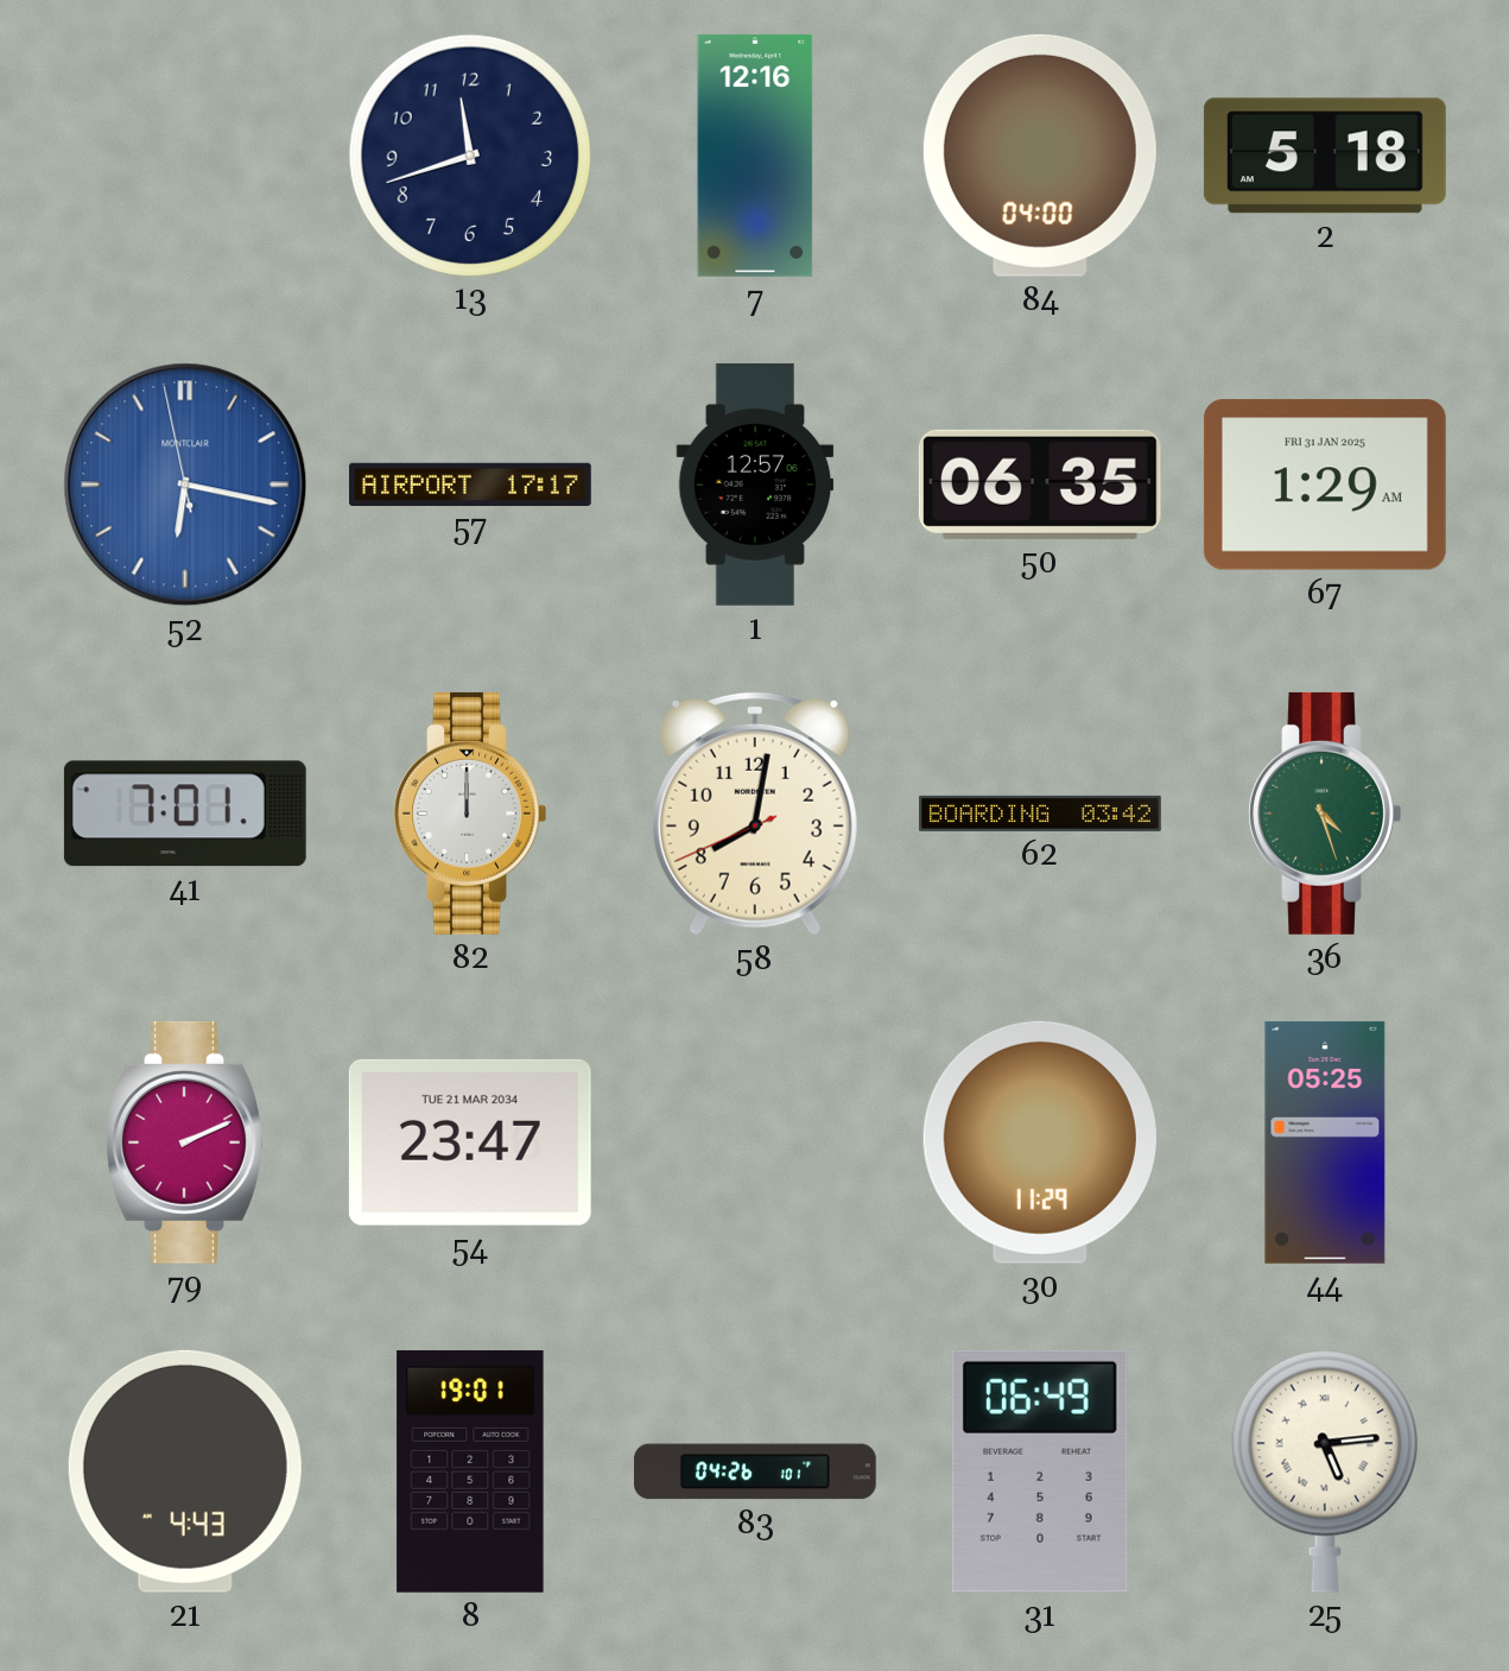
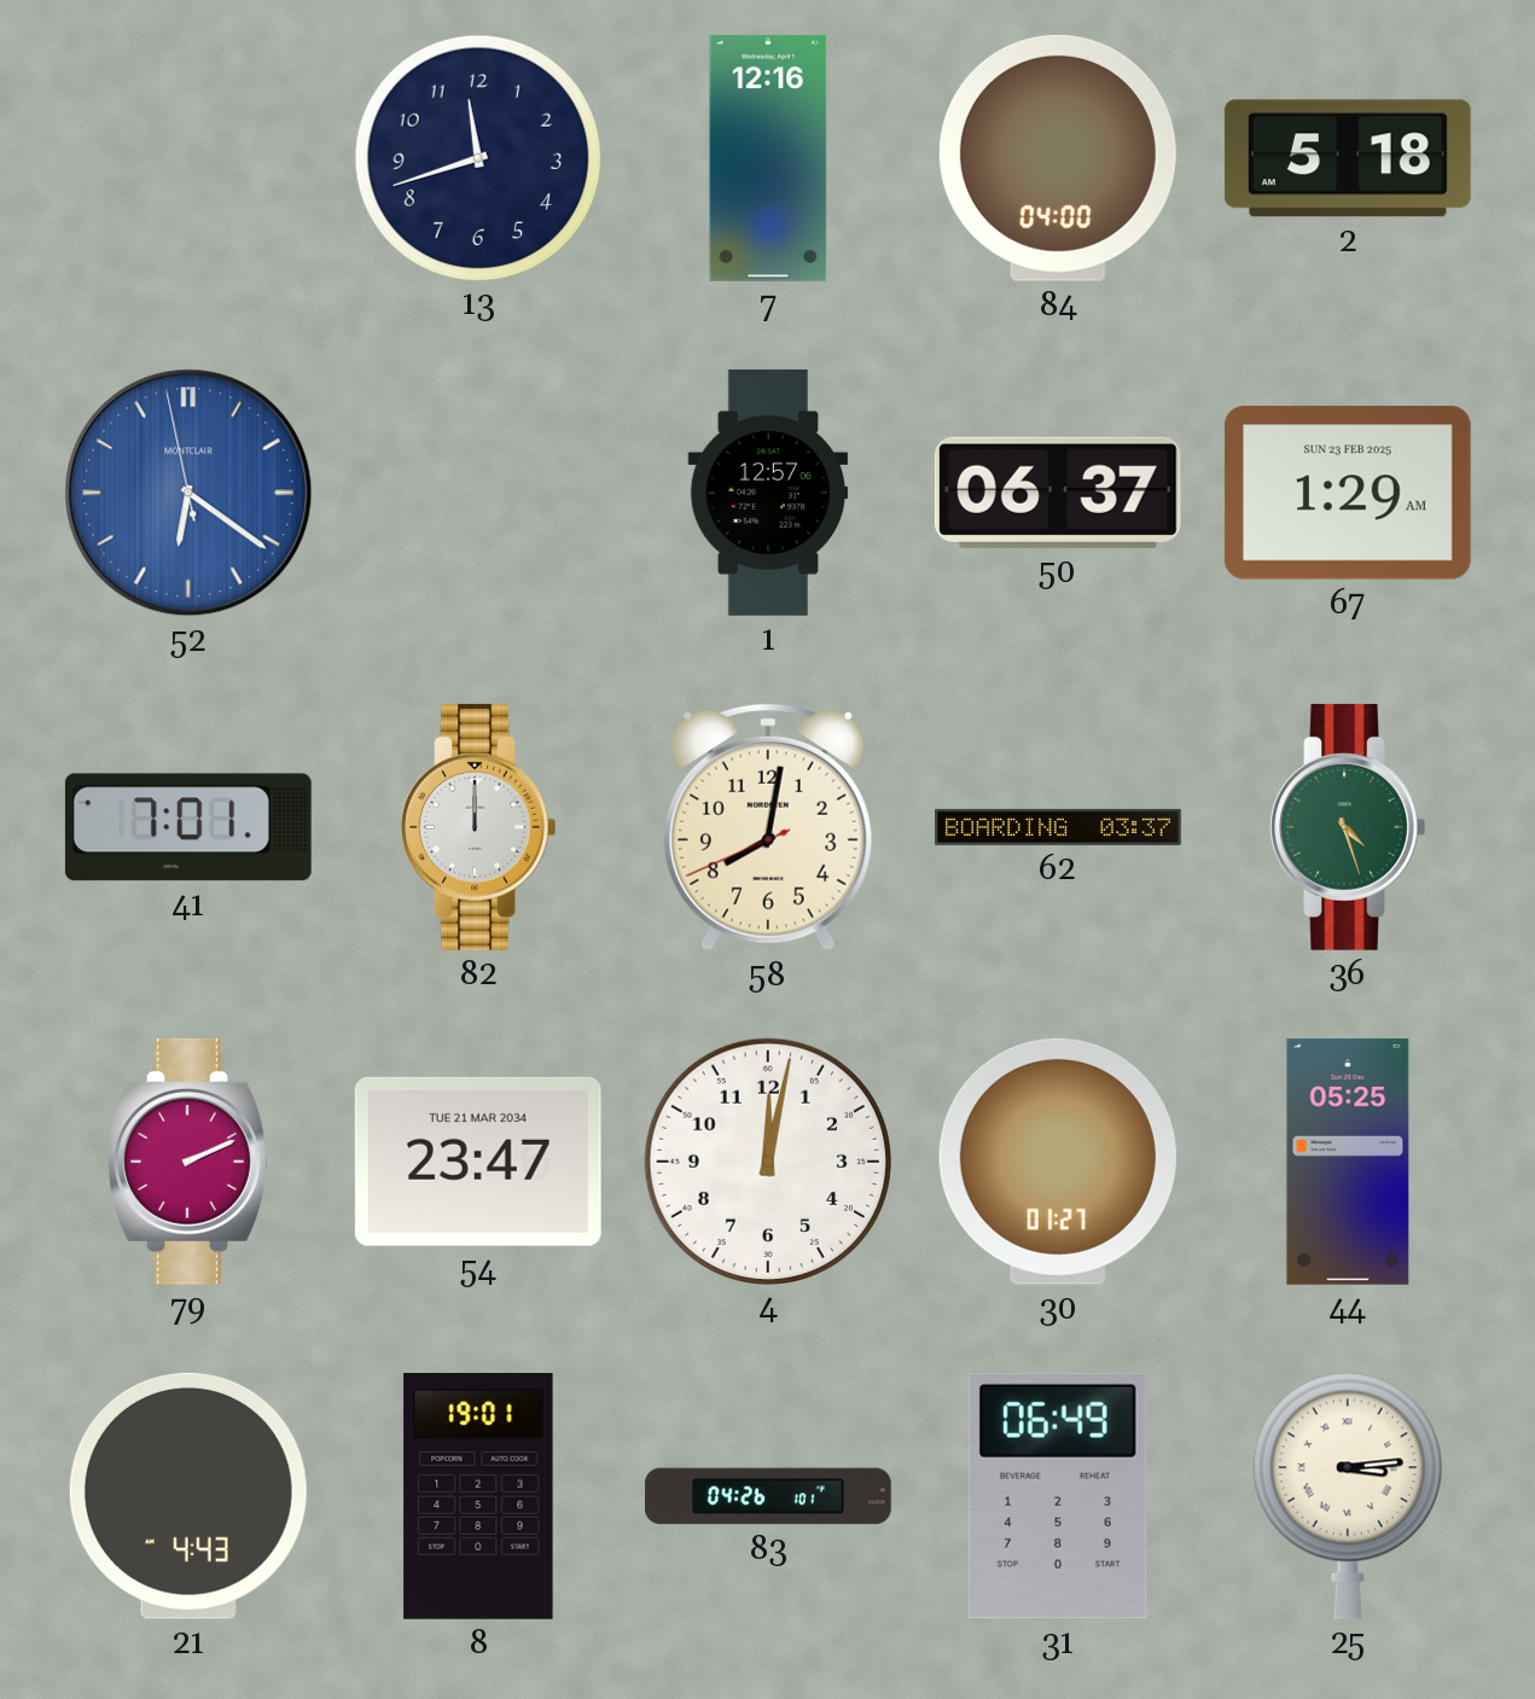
52: 6:16 -> 6:20 (188, 493)
57: 17:17 -> none (471, 483)
50: 06:35 -> 06:37 (1058, 493)
67 date: FRI 31 JAN 2025 -> SUN 23 FEB 2025 (1348, 493)
62: 03:42 -> 03:37 (1059, 827)
4: none -> 12:02 (767, 1160)
30: 11:29 -> 01:27 (1058, 1162)
25: 5:14 -> 3:14 (1348, 1496)
